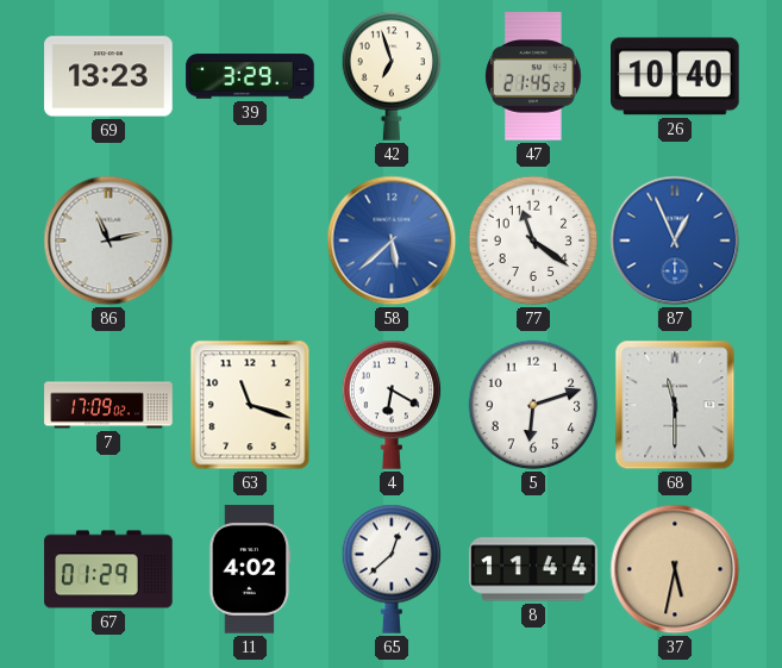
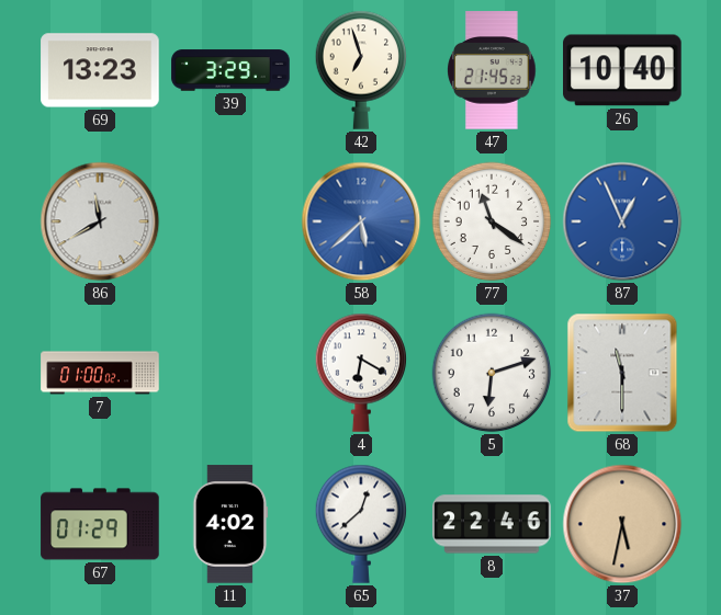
86: 11:13 -> 11:40 (100, 221)
7: 17:09 -> 01:00 (100, 373)
63: 11:18 -> none (250, 405)
8: 11:44 -> 22:46 (492, 524)
